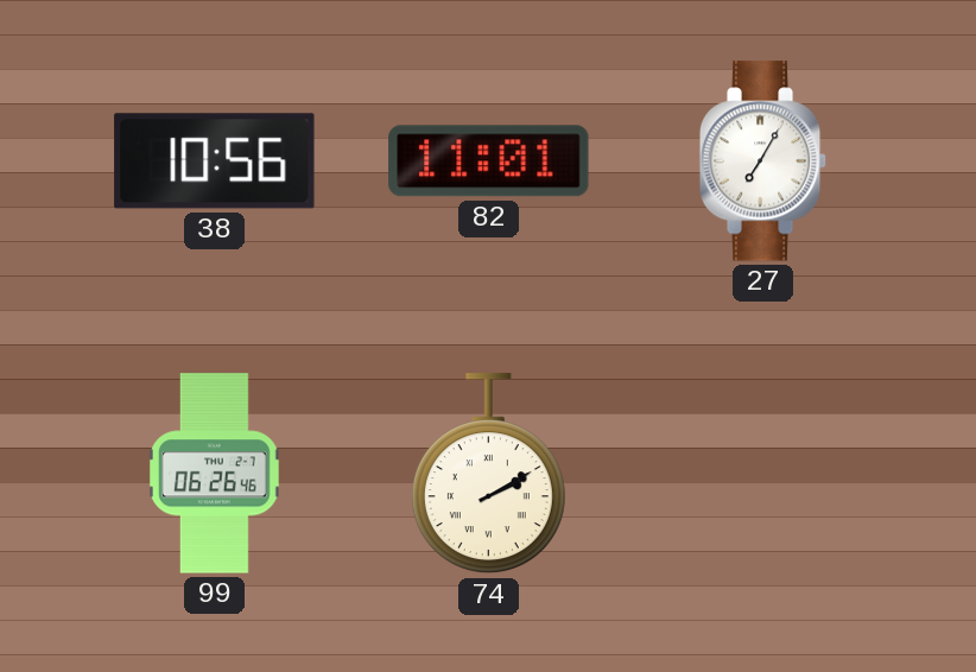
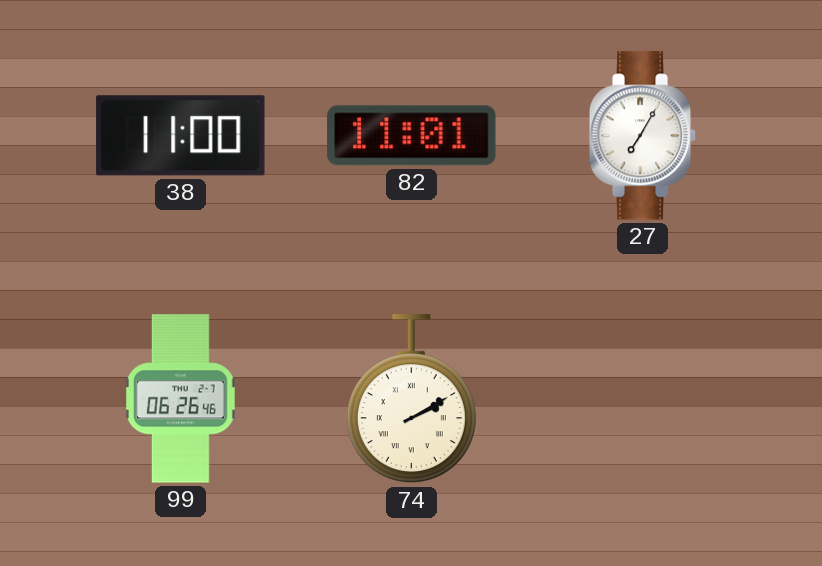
38: 10:56 -> 11:00 (181, 136)
